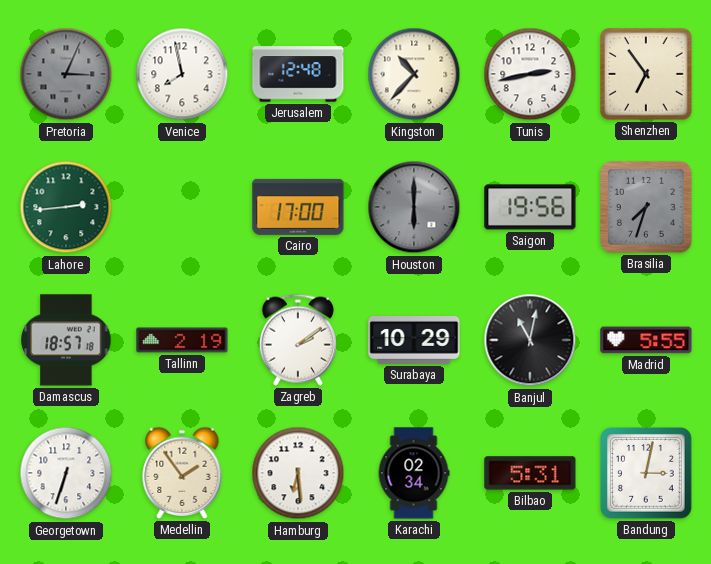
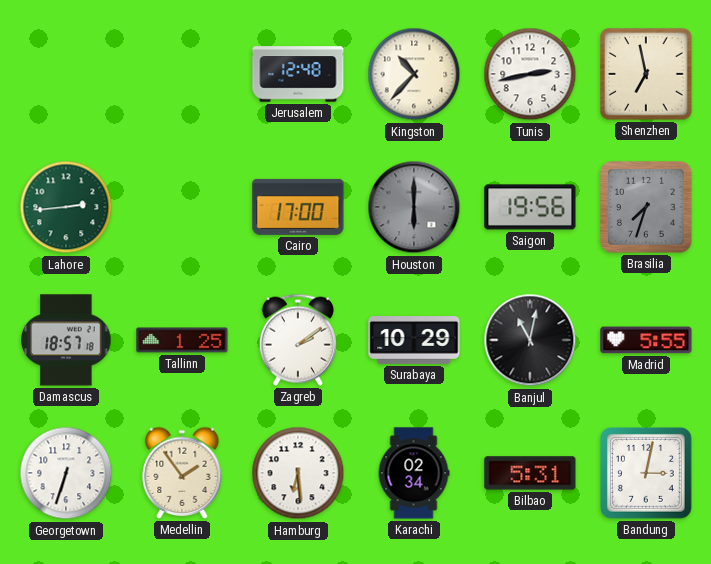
Pretoria: 3:04 -> none (66, 74)
Venice: 7:58 -> none (182, 74)
Shenzhen: 6:54 -> 6:58 (646, 74)
Tallinn: 2:19 -> 1:25 (182, 340)
